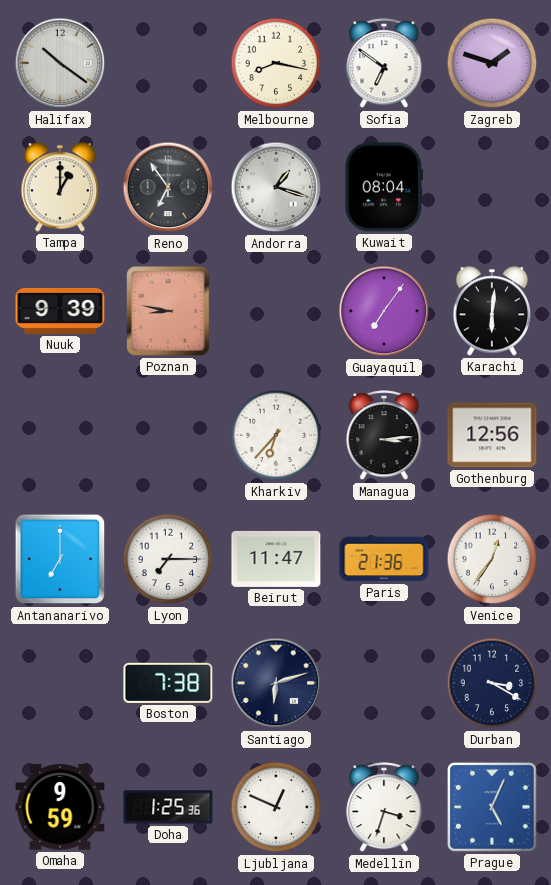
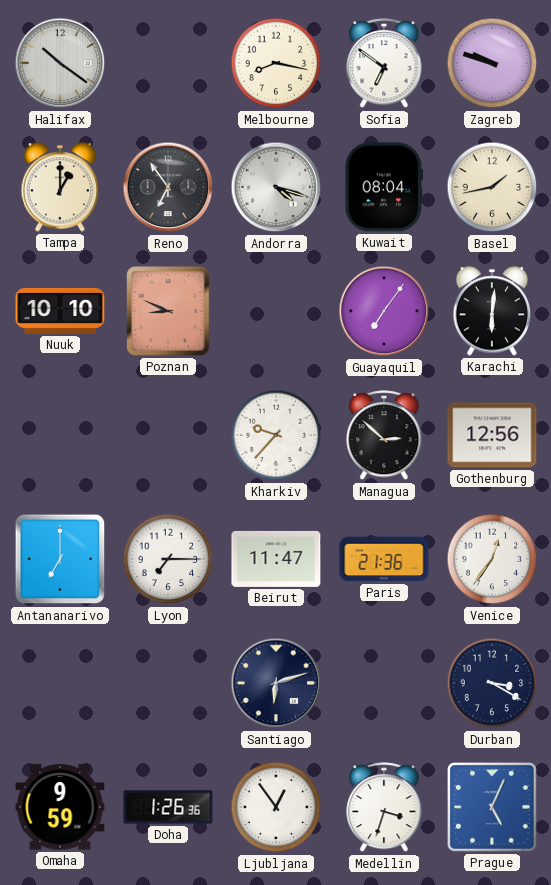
Zagreb: 1:48 -> 9:48 (492, 63)
Andorra: 1:18 -> 4:18 (276, 187)
Basel: none -> 1:43 (492, 187)
Nuuk: 9:39 -> 10:10 (60, 311)
Poznan: 8:47 -> 8:49 (168, 311)
Kharkiv: 6:37 -> 9:37 (276, 435)
Managua: 3:14 -> 2:52 (384, 436)
Boston: 7:38 -> none (168, 683)
Doha: 1:25 -> 1:26 (168, 807)
Ljubljana: 12:49 -> 12:54 (276, 807)
